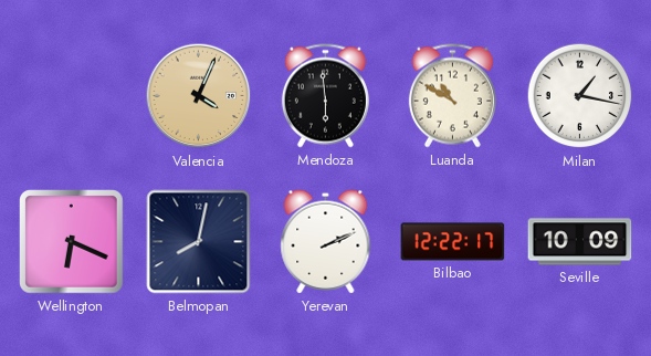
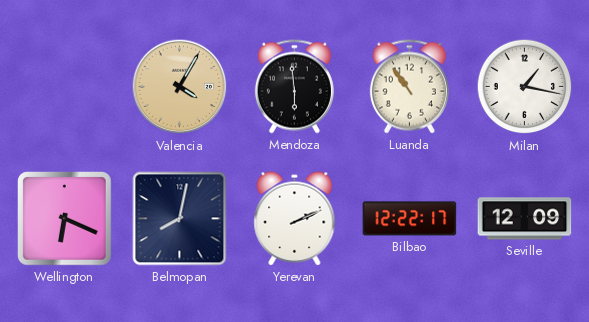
Valencia: 4:04 -> 4:05 (180, 87)
Luanda: 10:50 -> 10:54 (409, 87)
Seville: 10:09 -> 12:09 (525, 219)
